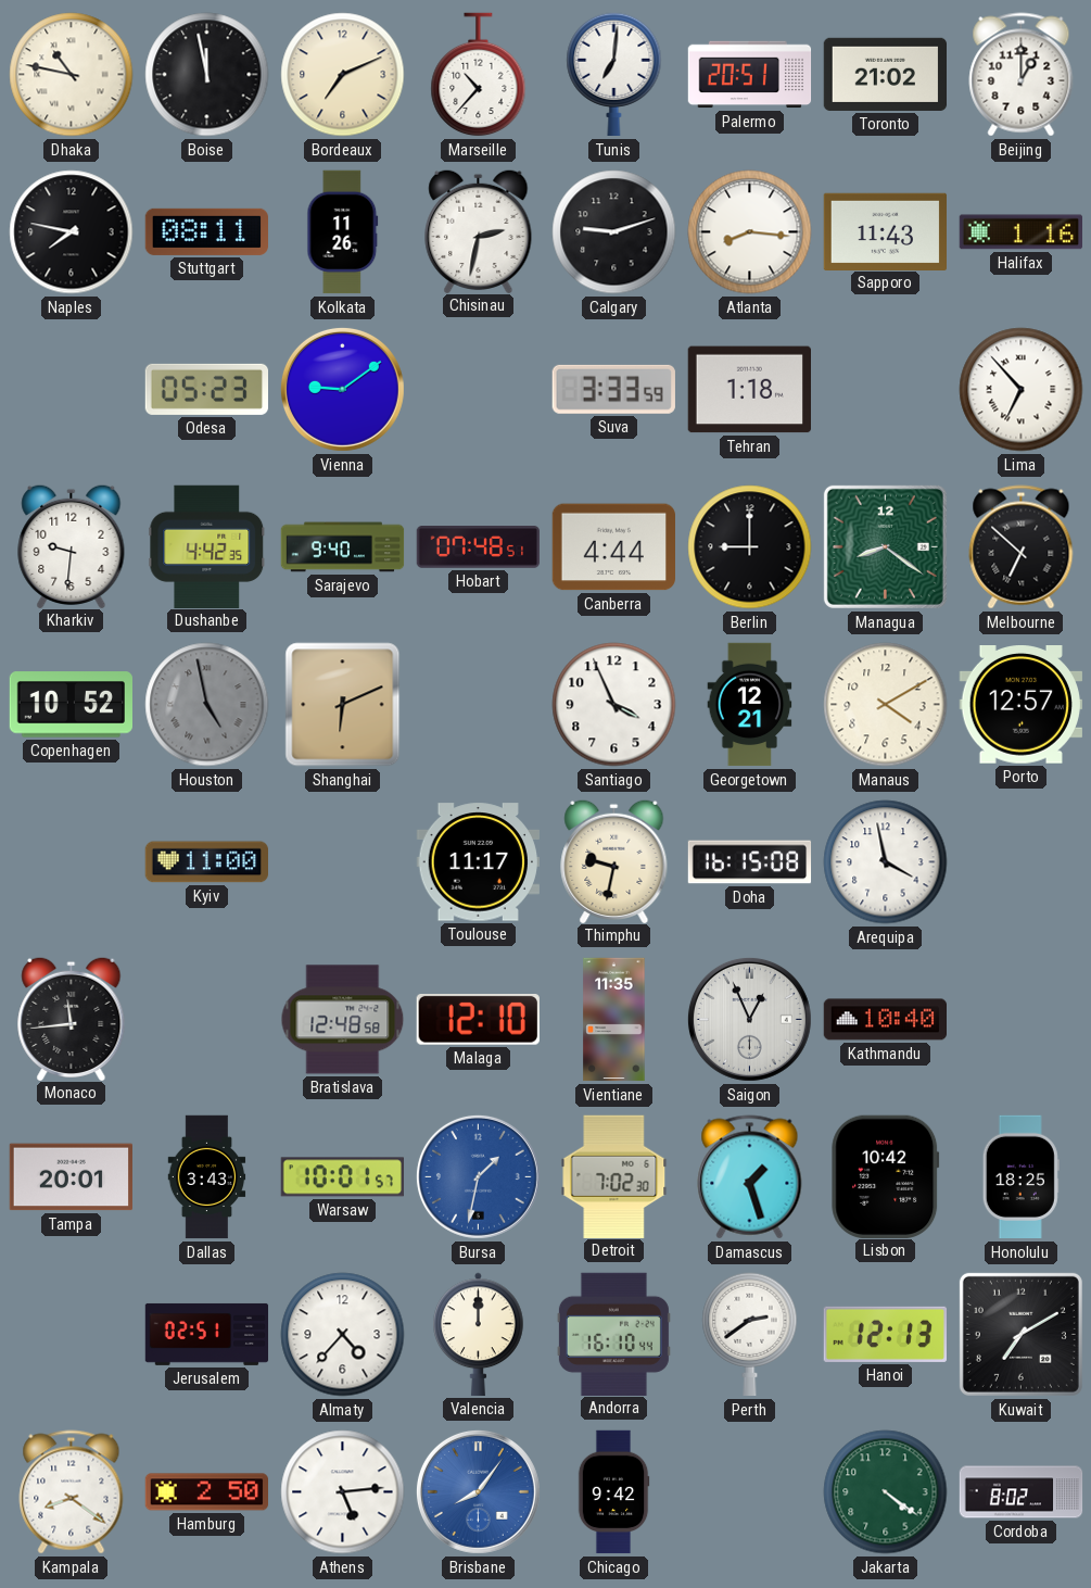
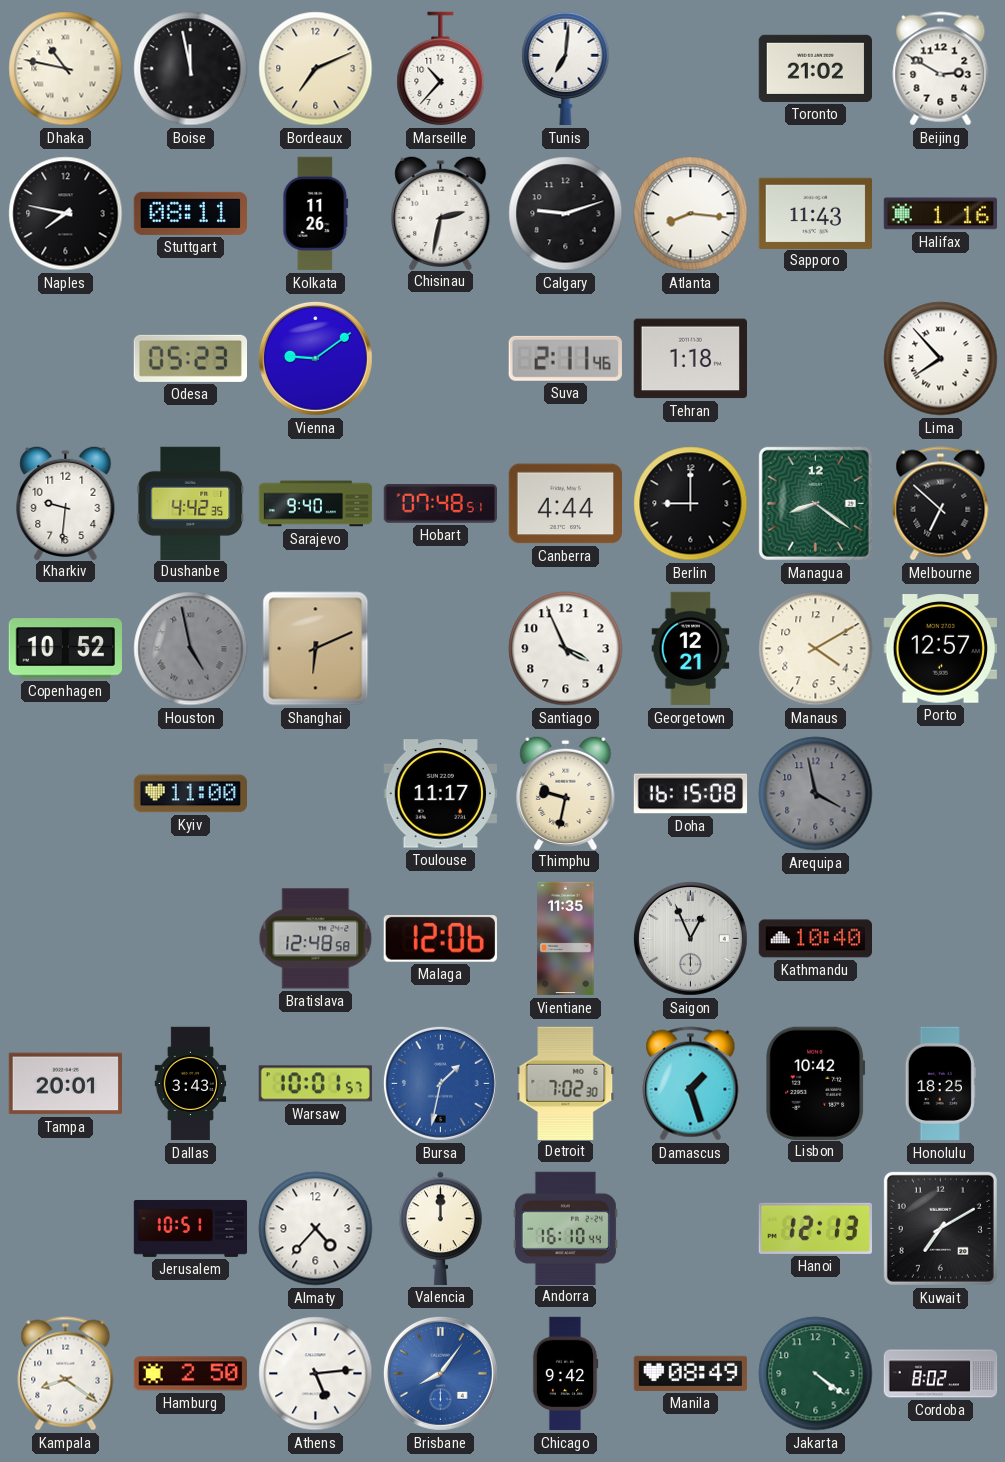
Palermo: 20:51 -> none (750, 75)
Beijing: 1:00 -> 2:50 (941, 69)
Suva: 3:33 -> 2:11 (565, 358)
Lima: 6:53 -> 7:53 (941, 359)
Arequipa dial: white -> grey (816, 794)
Monaco: 11:44 -> none (72, 1018)
Malaga: 12:10 -> 12:06 (440, 939)
Jerusalem: 02:51 -> 10:51 (191, 1228)
Perth: 2:39 -> none (750, 1335)
Manila: none -> 08:49 (691, 1373)
